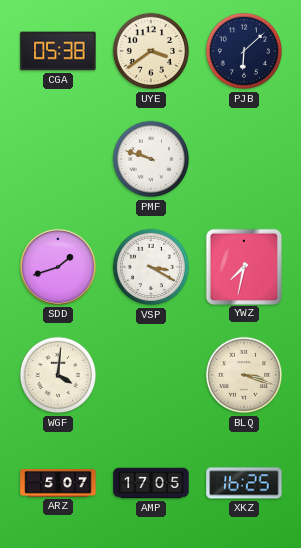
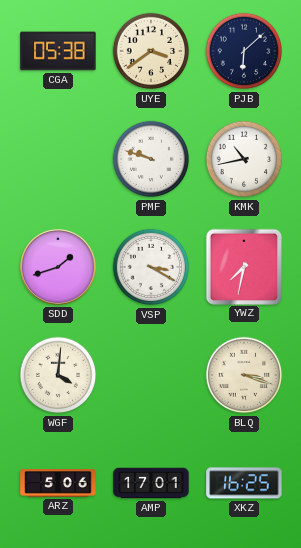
KMK: none -> 10:43 (244, 159)
ARZ: 5:07 -> 5:06 (58, 483)
AMP: 17:05 -> 17:01 (151, 483)
